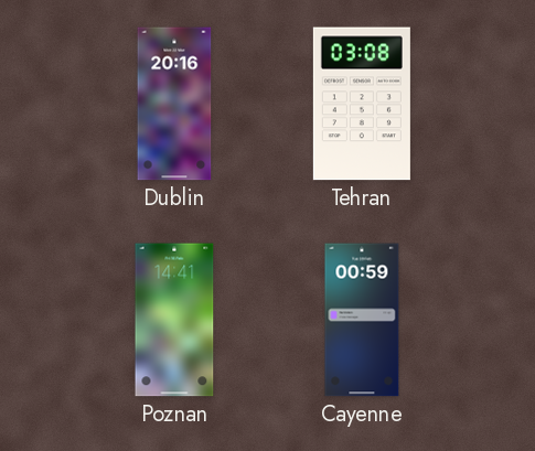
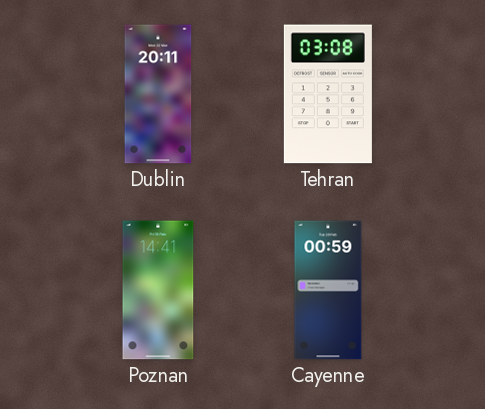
Dublin: 20:16 -> 20:11 (158, 94)
